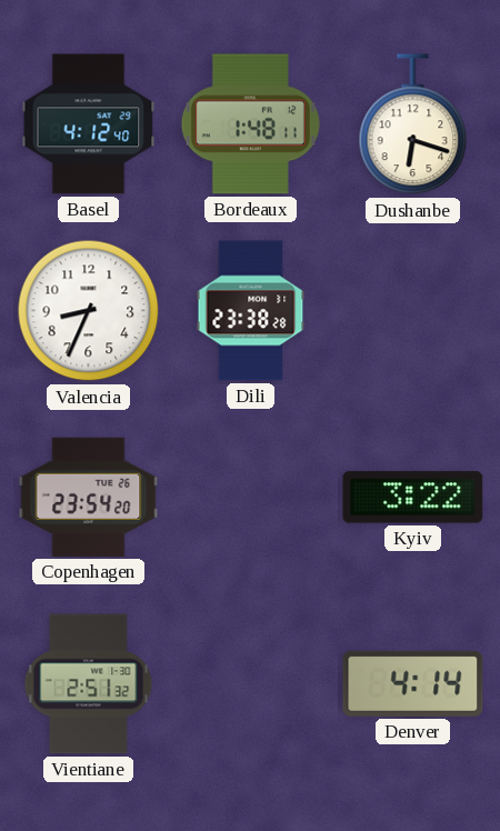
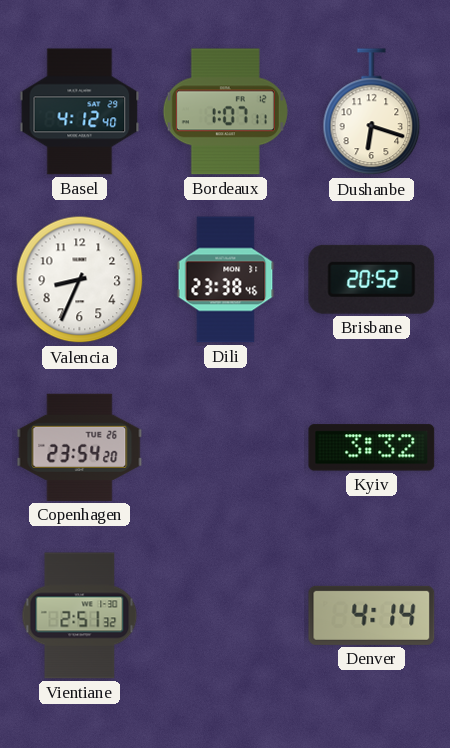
Bordeaux: 1:48 -> 1:07 (225, 112)
Dili: 23:38:28 -> 23:38:46 (226, 280)
Brisbane: none -> 20:52 (372, 279)
Kyiv: 3:22 -> 3:32 (372, 448)
